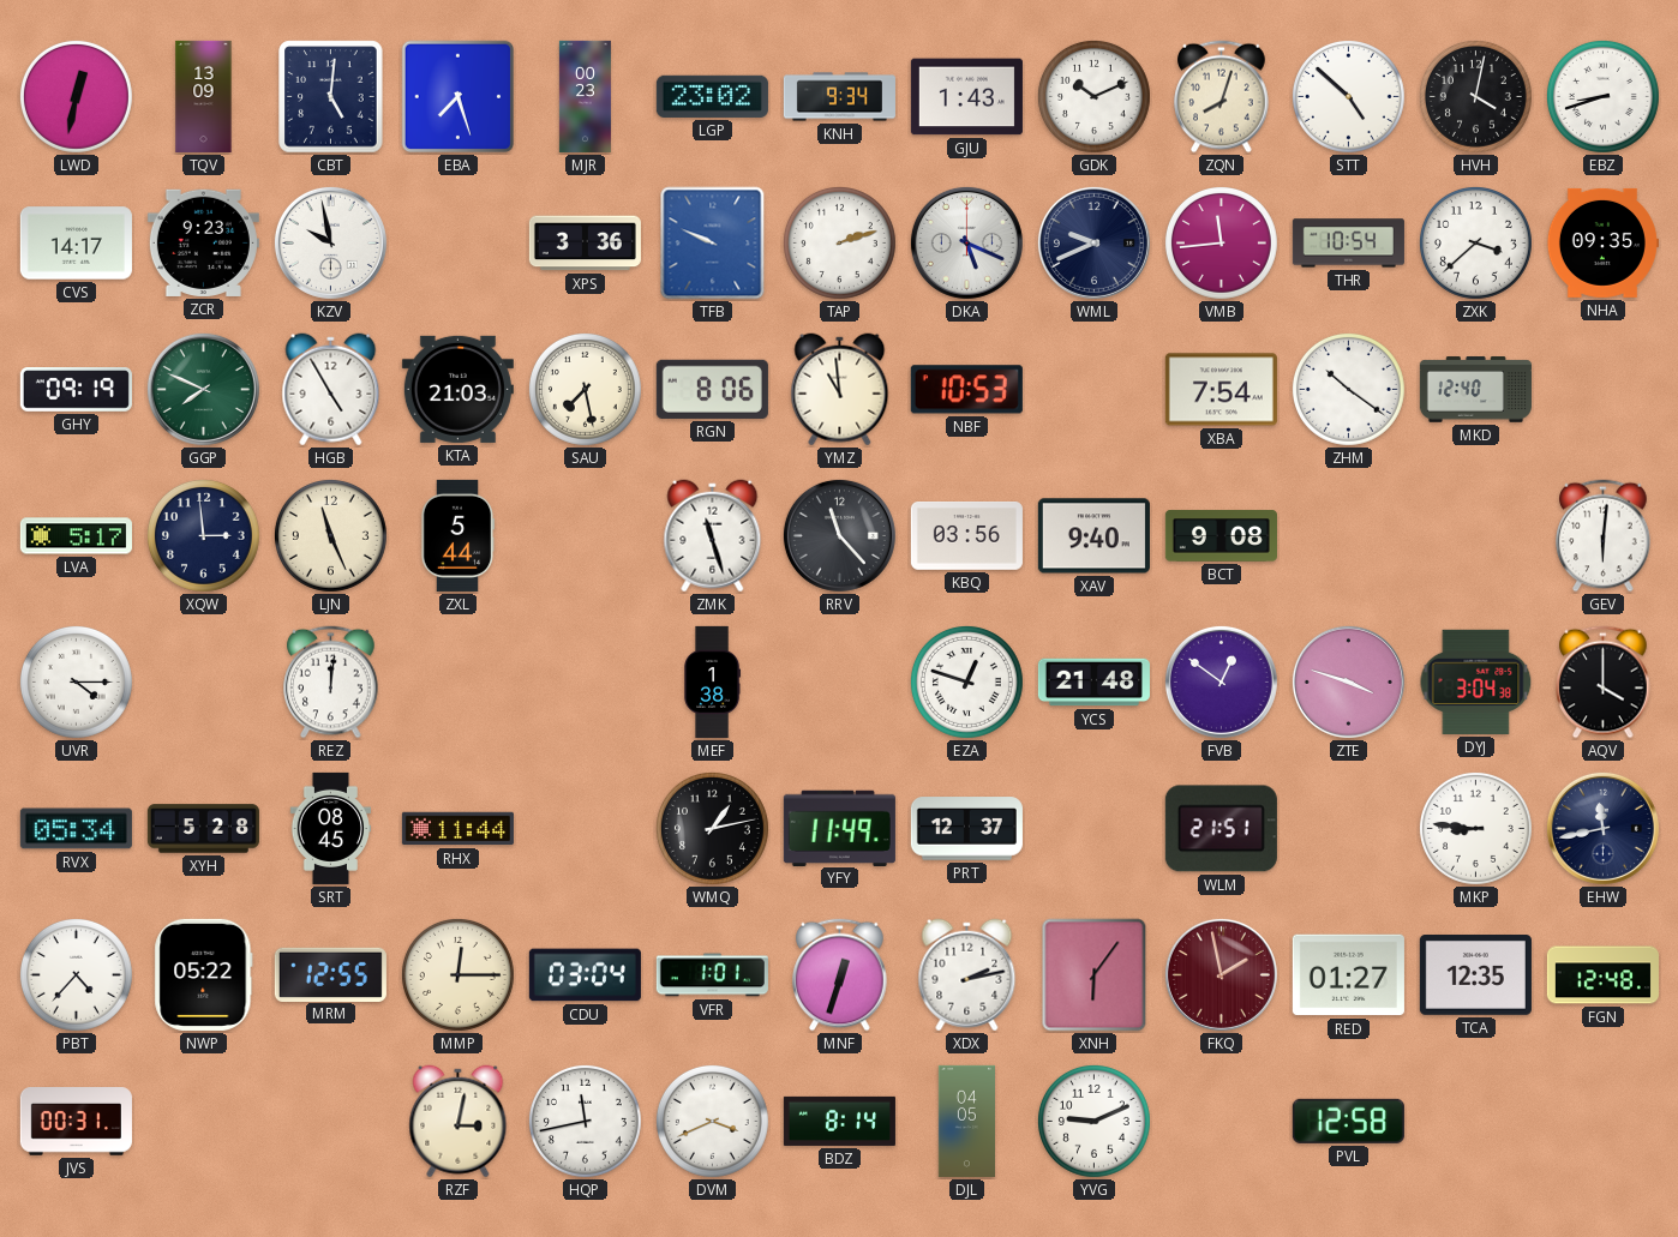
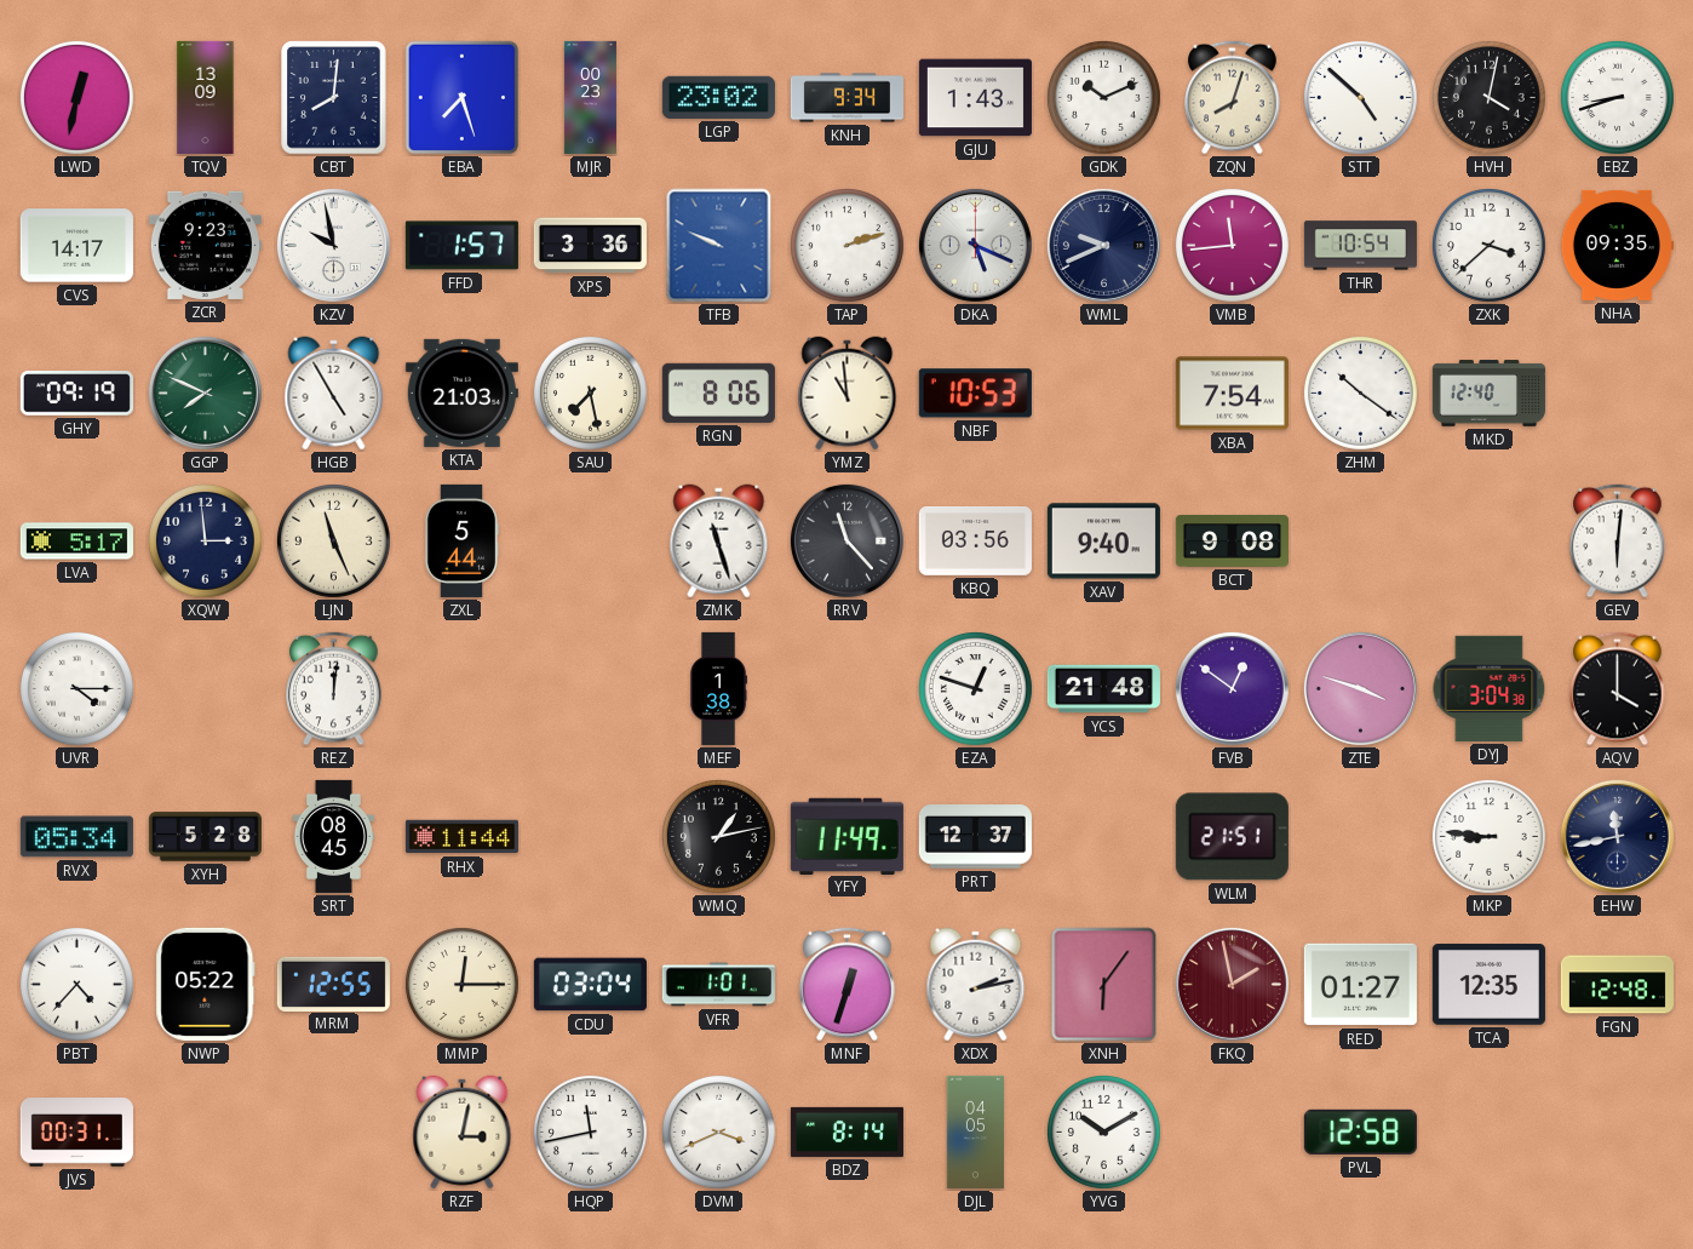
CBT: 5:01 -> 8:01 (334, 98)
FFD: none -> 1:57 (461, 246)
YVG: 9:11 -> 10:10 (1103, 1131)
